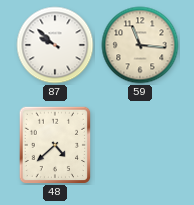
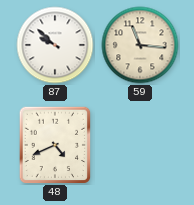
48: 4:38 -> 4:41 (55, 145)
